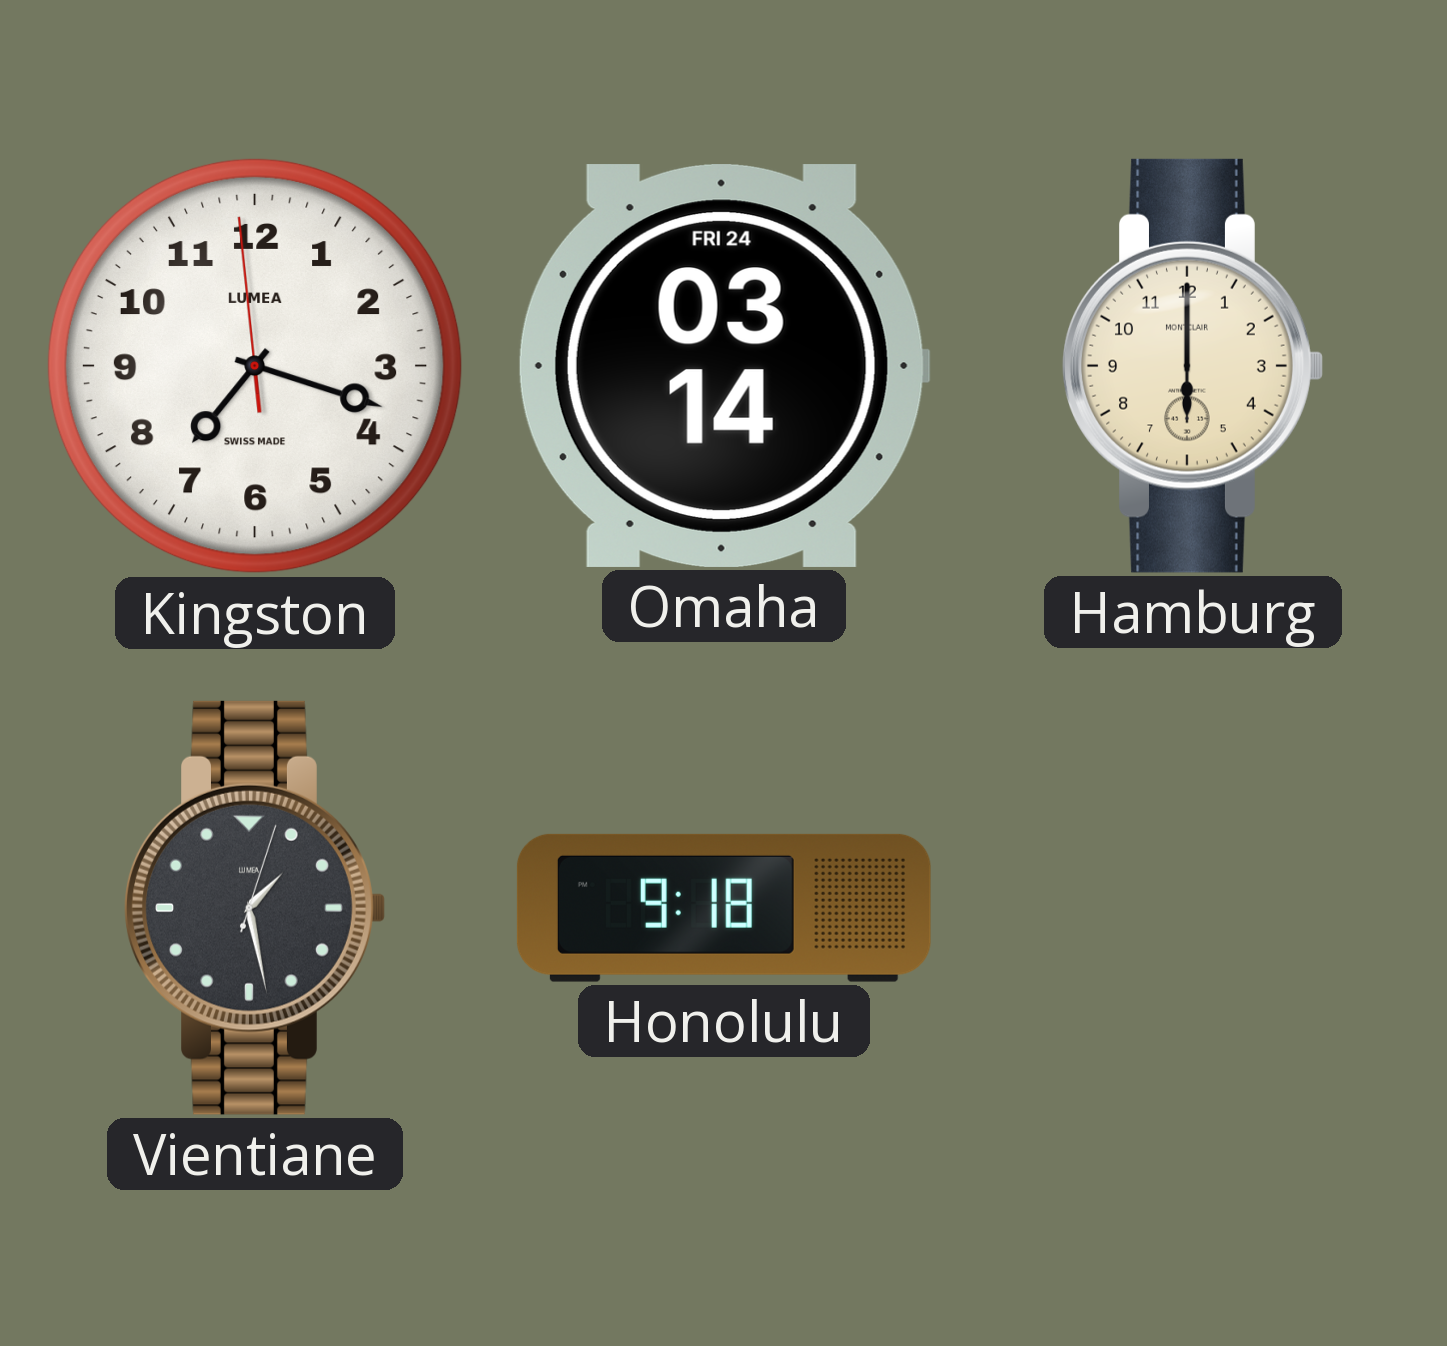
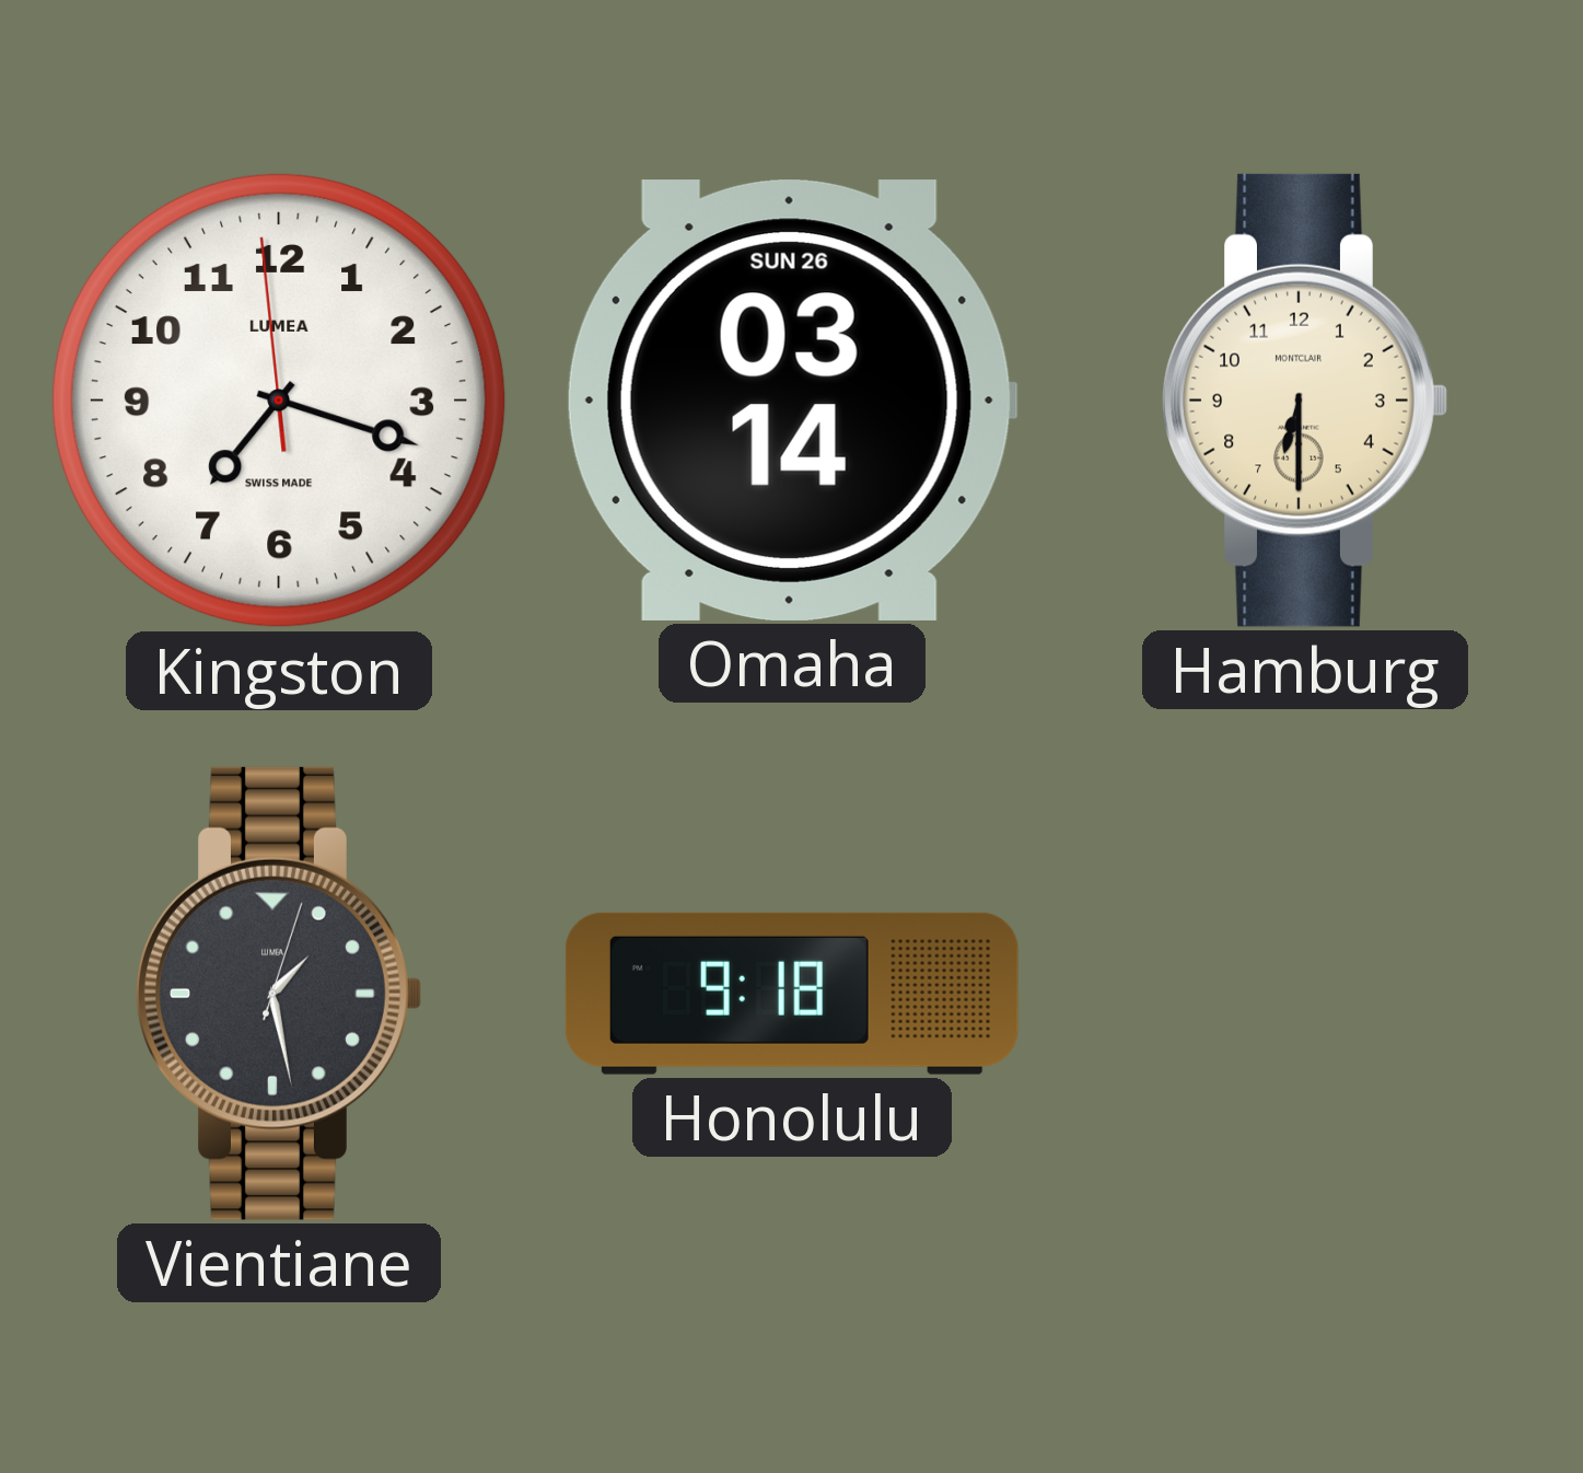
Omaha date: FRI 24 -> SUN 26 (792, 401)
Hamburg: 6:00 -> 6:30 (1305, 401)
